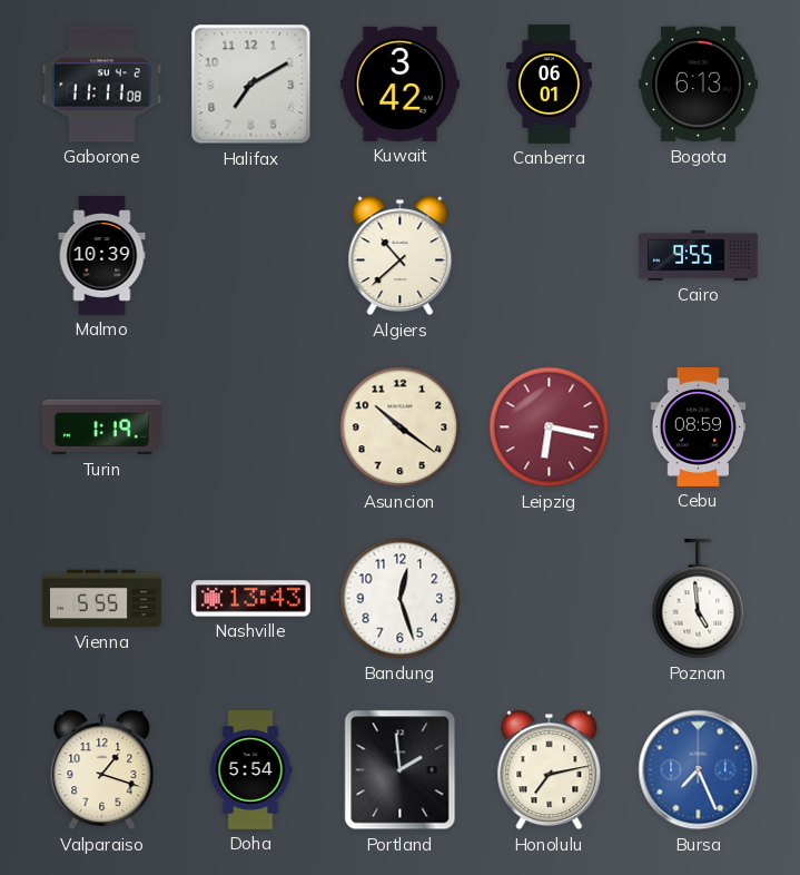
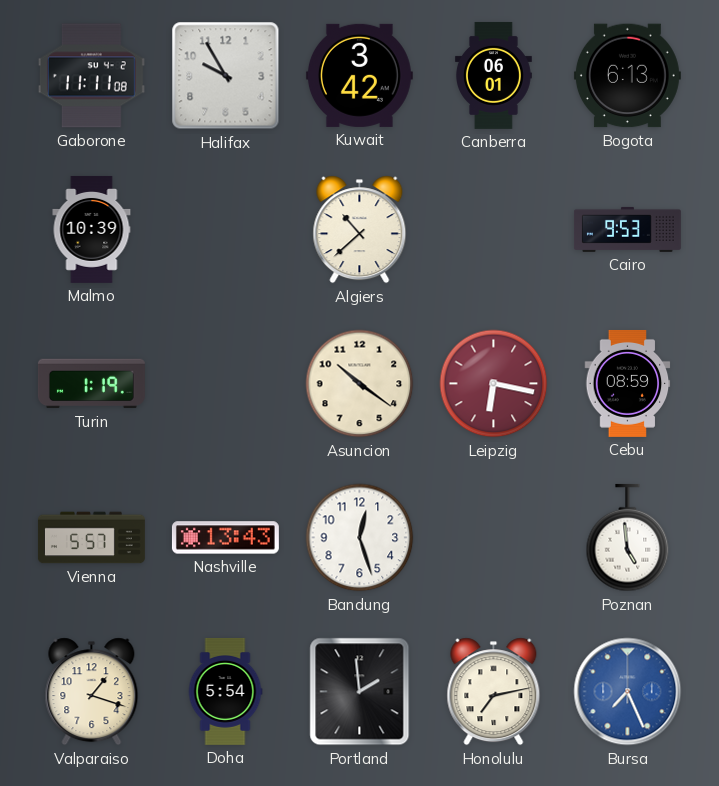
Halifax: 7:10 -> 9:55 (226, 76)
Cairo: 9:55 -> 9:53 (627, 229)
Vienna: 5:55 -> 5:57 (91, 538)
